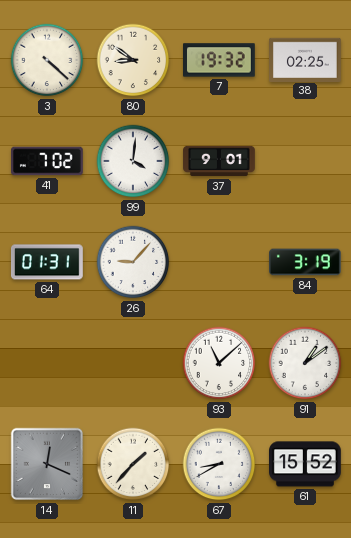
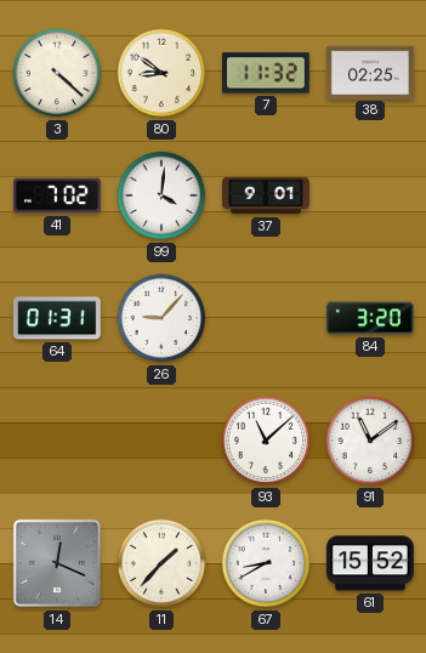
7: 19:32 -> 11:32 (267, 73)
84: 3:19 -> 3:20 (371, 318)
91: 1:09 -> 11:09 (370, 441)
